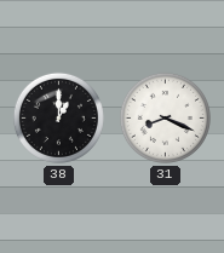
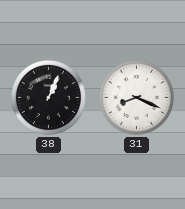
38: 1:00 -> 1:04 (48, 97)
